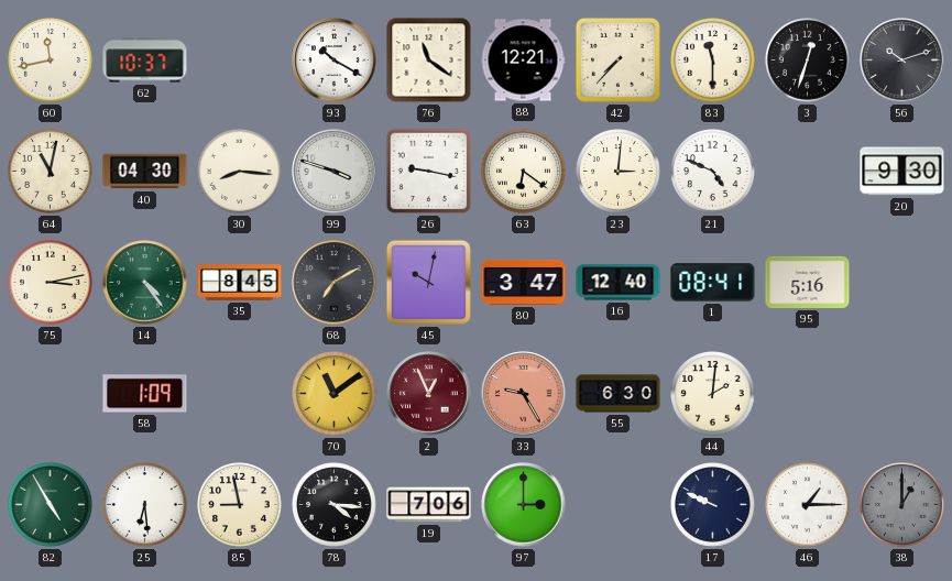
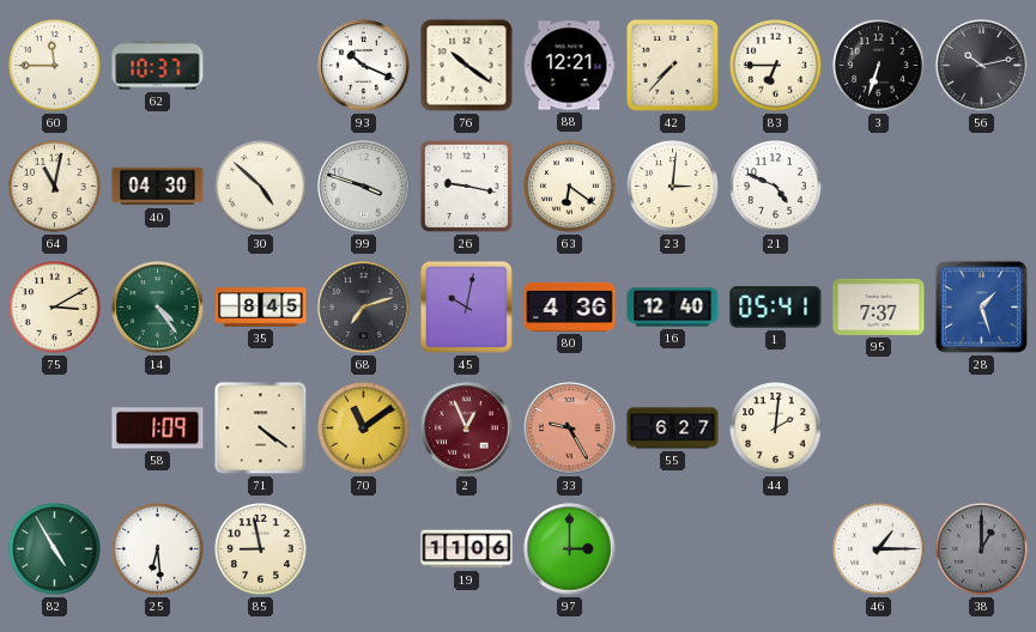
60: 11:43 -> 11:45 (55, 66)
93: 10:20 -> 10:19 (364, 66)
76: 11:21 -> 10:21 (467, 66)
83: 11:30 -> 6:45 (776, 66)
3: 12:33 -> 6:33 (879, 66)
56: 10:12 -> 10:13 (982, 66)
30: 8:16 -> 4:52 (261, 187)
20: 9:30 -> none (902, 172)
75: 3:13 -> 3:10 (55, 308)
68: 7:10 -> 7:12 (364, 308)
80: 3:47 -> 4:36 (570, 306)
1: 08:41 -> 05:41 (776, 308)
95: 5:16 -> 7:37 (879, 306)
28: none -> 1:27 (981, 306)
71: none -> 4:21 (261, 429)
55: 6:30 -> 6:27 (673, 429)
78: 4:16 -> none (335, 505)
19: 7:06 -> 11:06 (467, 549)
17: 9:49 -> none (713, 505)
